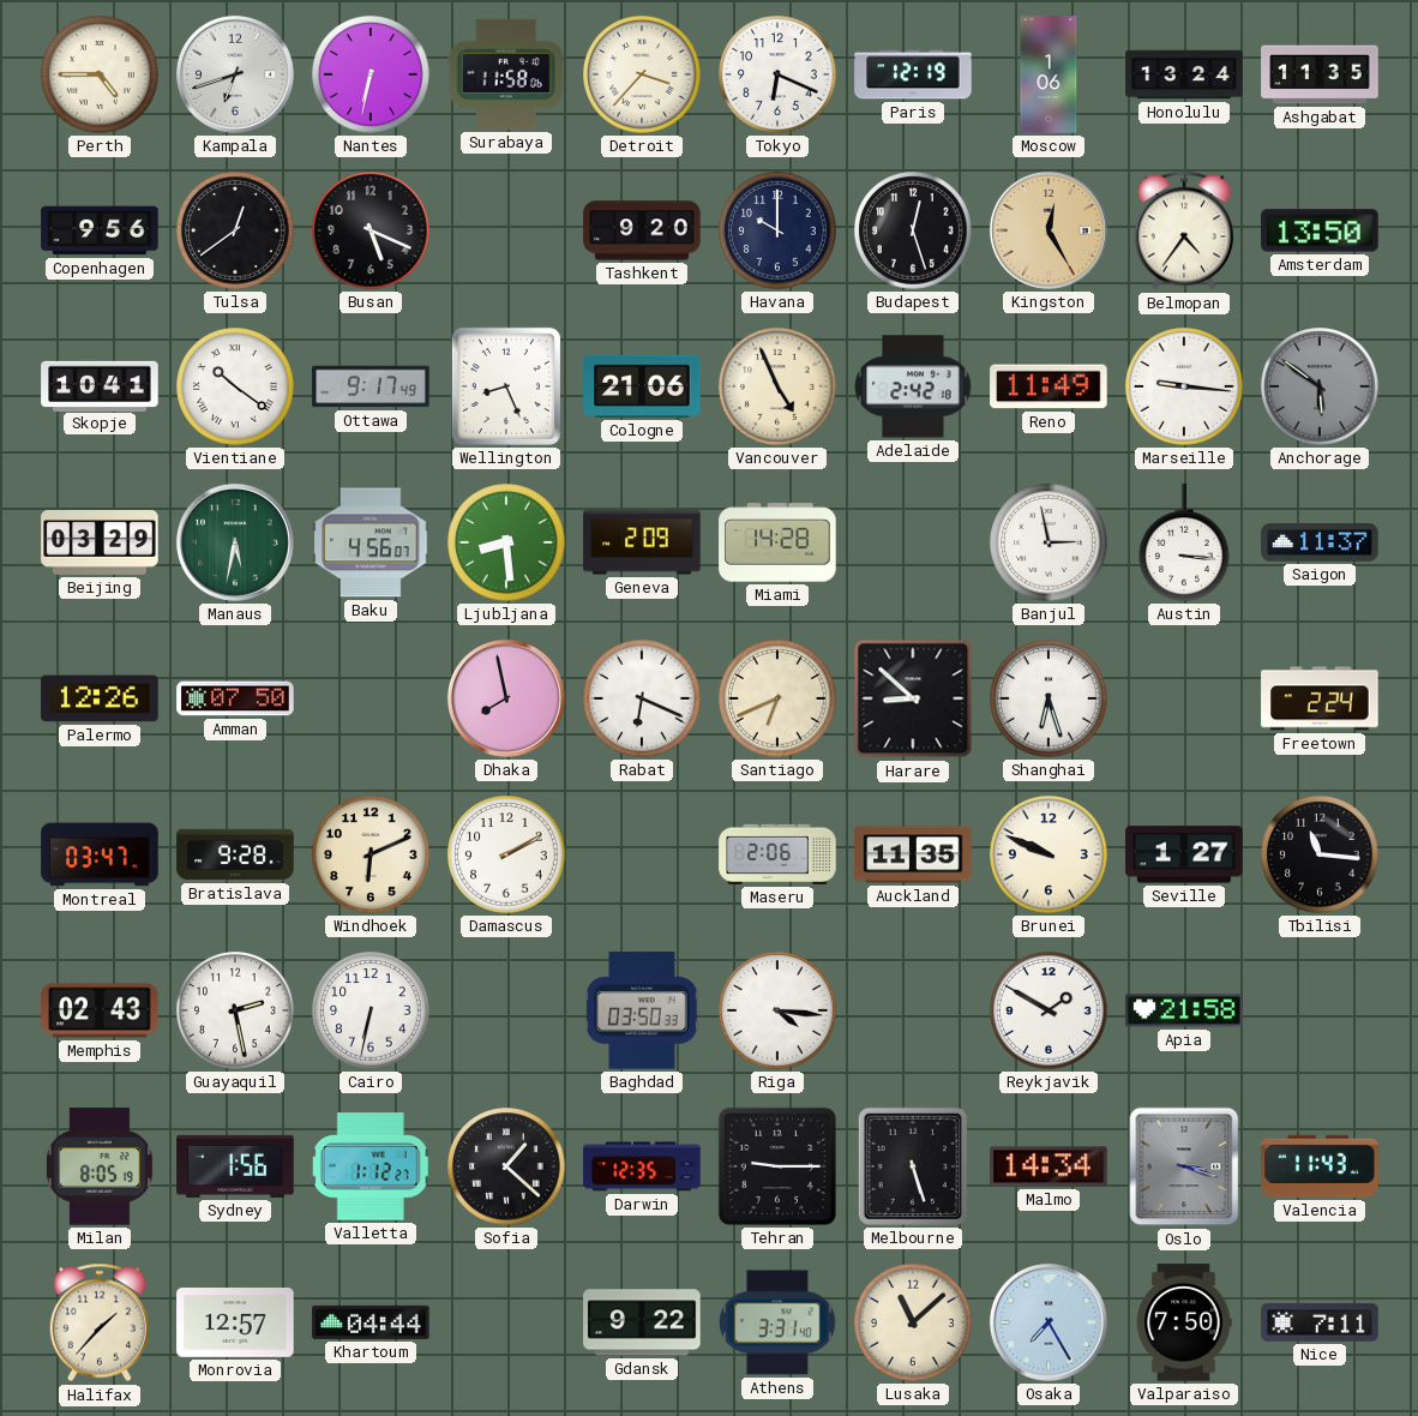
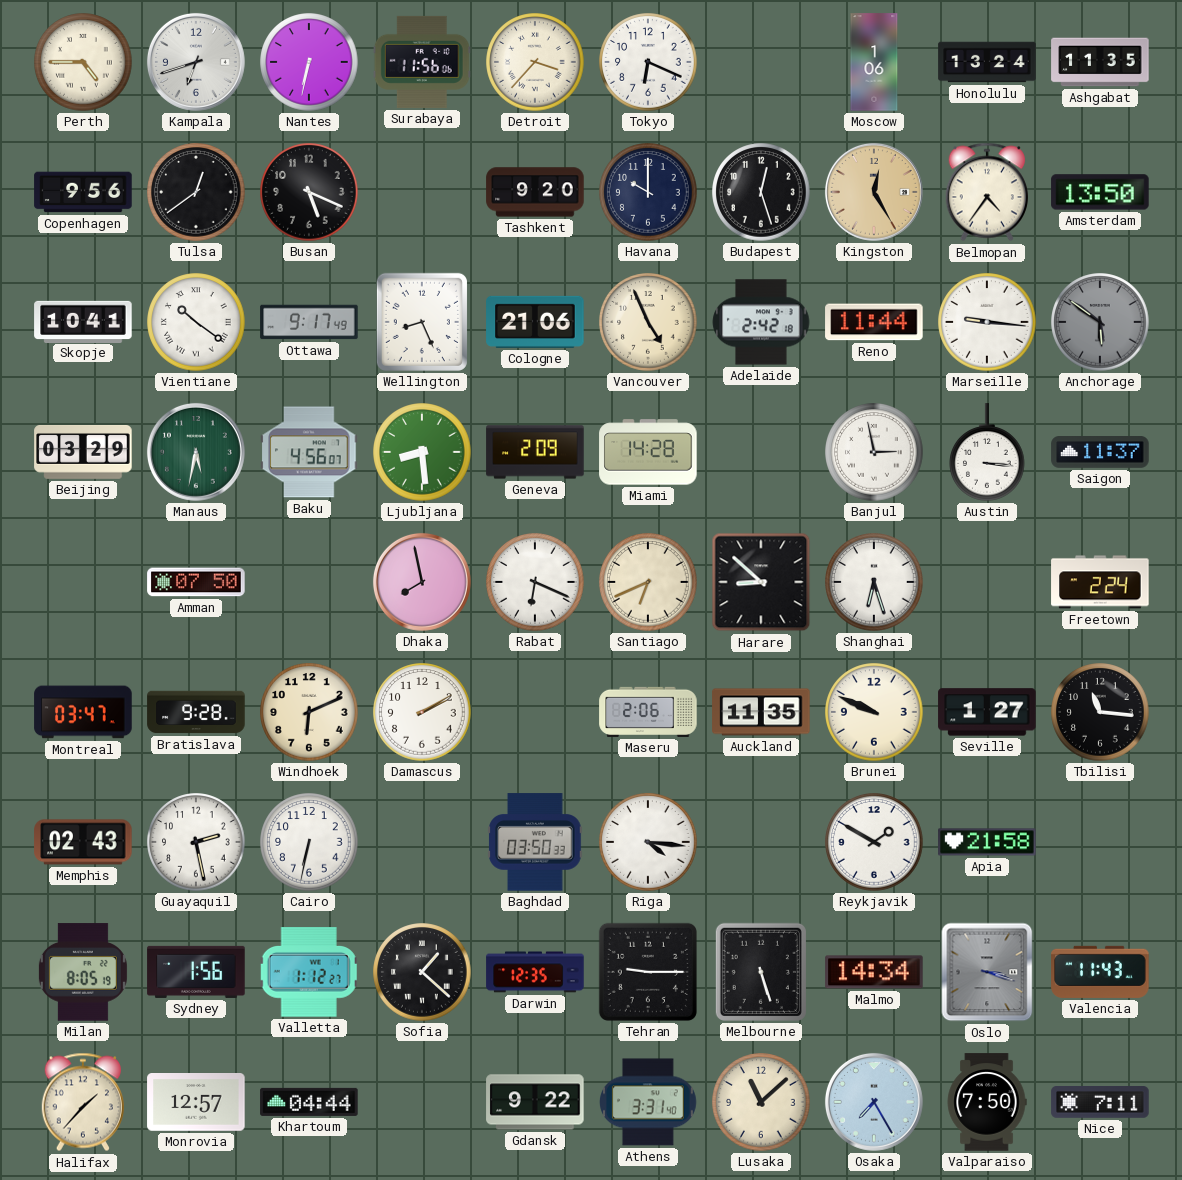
Surabaya: 11:58 -> 11:56 (422, 62)
Paris: 12:19 -> none (913, 74)
Reno: 11:49 -> 11:44 (874, 322)
Palermo: 12:26 -> none (100, 698)
